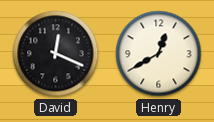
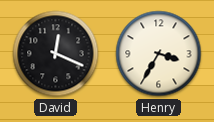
Henry: 12:40 -> 3:35 (159, 54)
